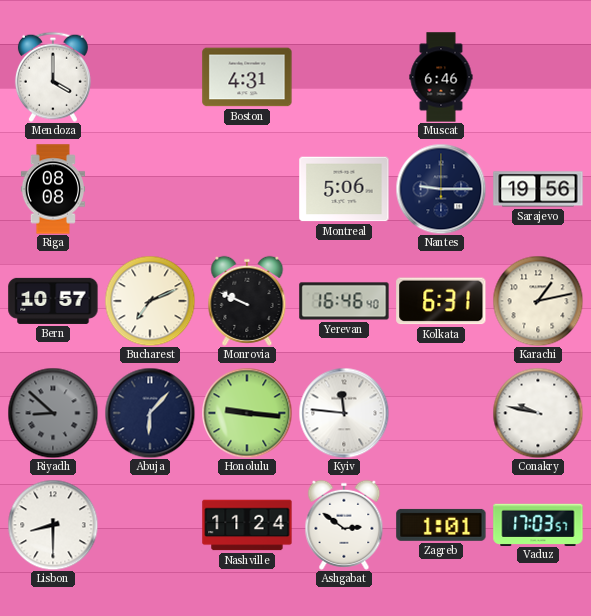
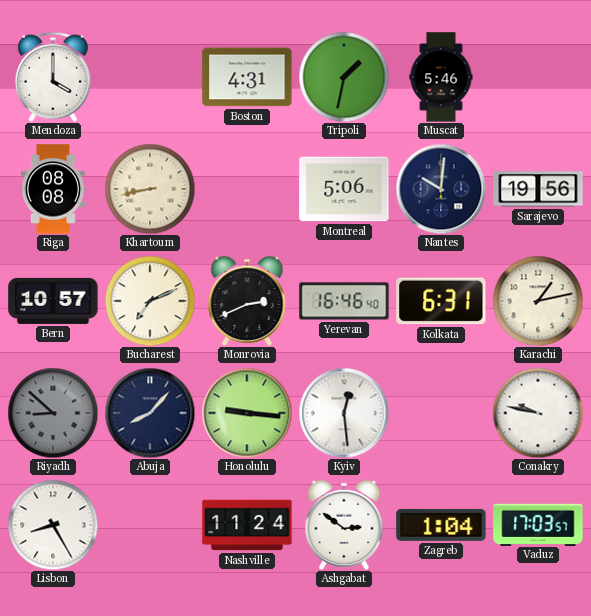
Tripoli: none -> 1:32 (344, 77)
Muscat: 6:46 -> 5:46 (441, 77)
Khartoum: none -> 8:43 (150, 189)
Nantes: 9:15 -> 10:01 (441, 189)
Monrovia: 9:49 -> 2:41 (247, 301)
Abuja: 6:07 -> 8:07 (150, 413)
Kyiv: 11:46 -> 12:29 (344, 413)
Lisbon: 8:30 -> 8:25 (53, 525)
Zagreb: 1:01 -> 1:04 (441, 525)
